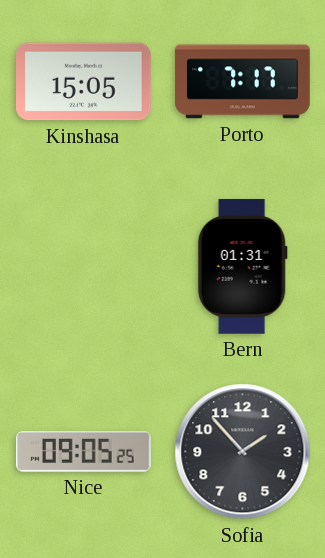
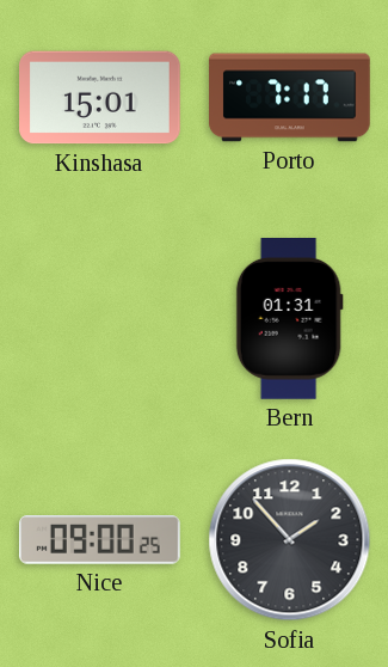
Kinshasa: 15:05 -> 15:01 (100, 98)
Nice: 09:05 -> 09:00 (99, 540)
